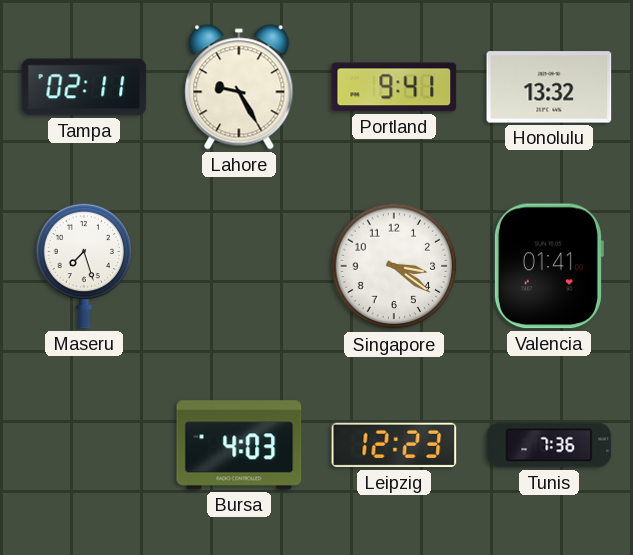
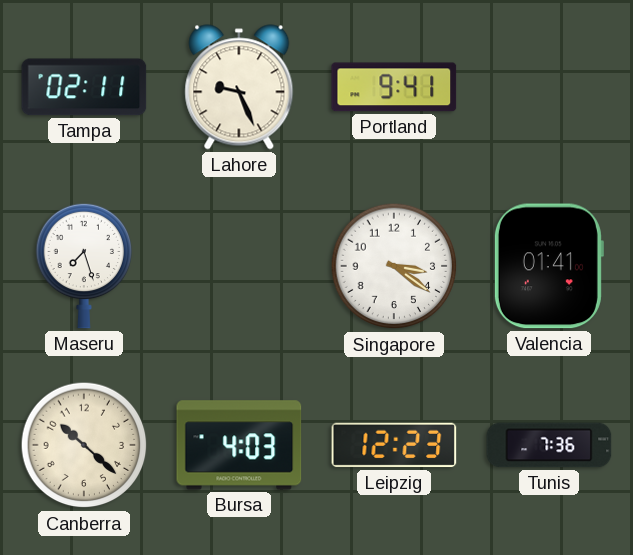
Lahore: 9:25 -> 9:26 (239, 87)
Honolulu: 13:32 -> none (549, 87)
Canberra: none -> 10:22 (84, 445)
